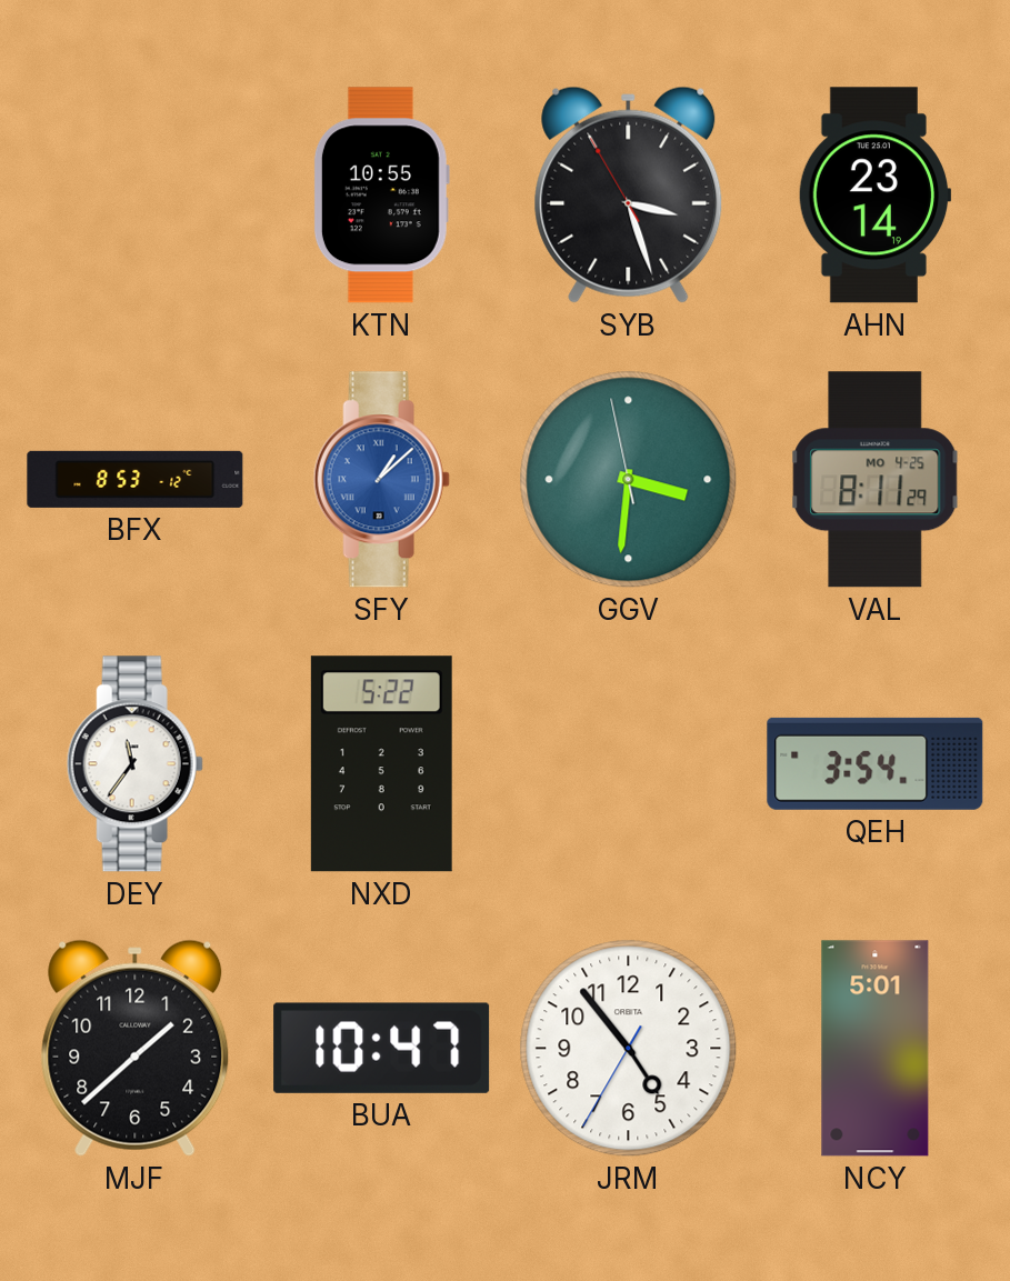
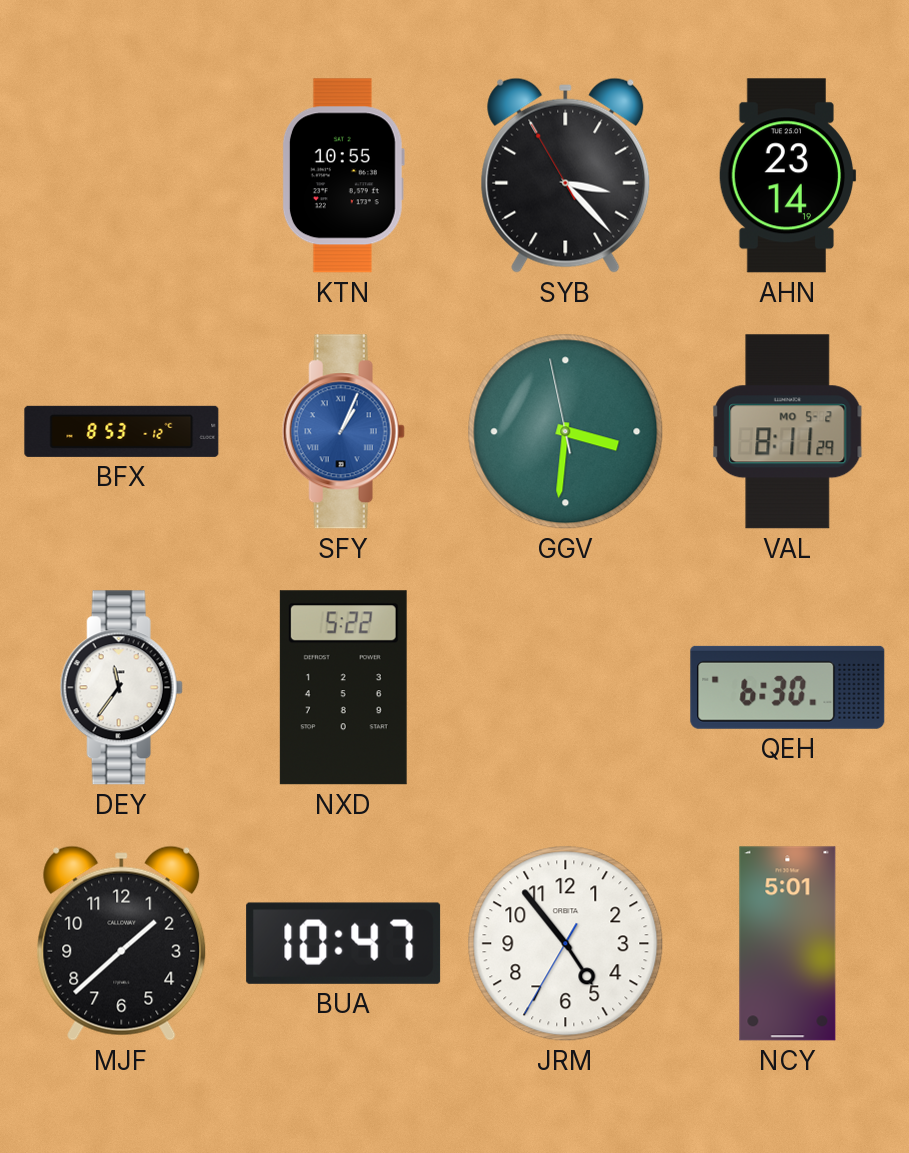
SYB: 3:26 -> 3:22 (566, 175)
SFY: 1:08 -> 1:04 (343, 432)
VAL date: MO 4-25 -> MO 5-2 (788, 432)
QEH: 3:54 -> 6:30 (788, 687)
